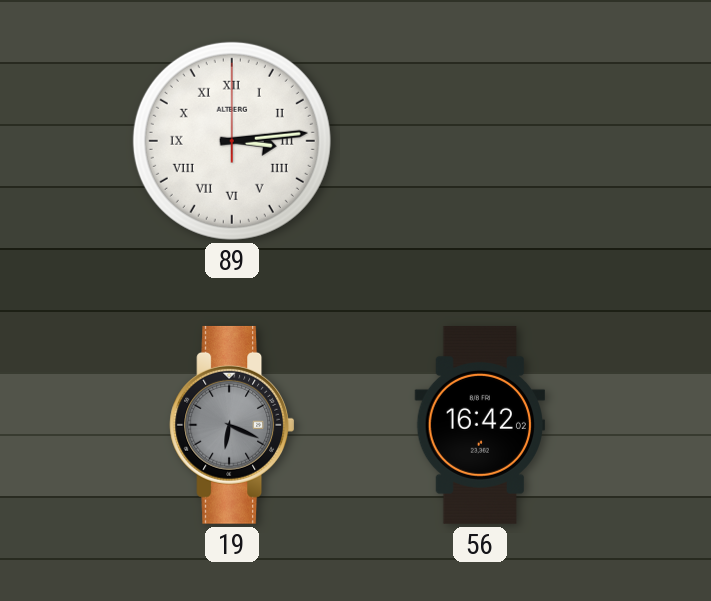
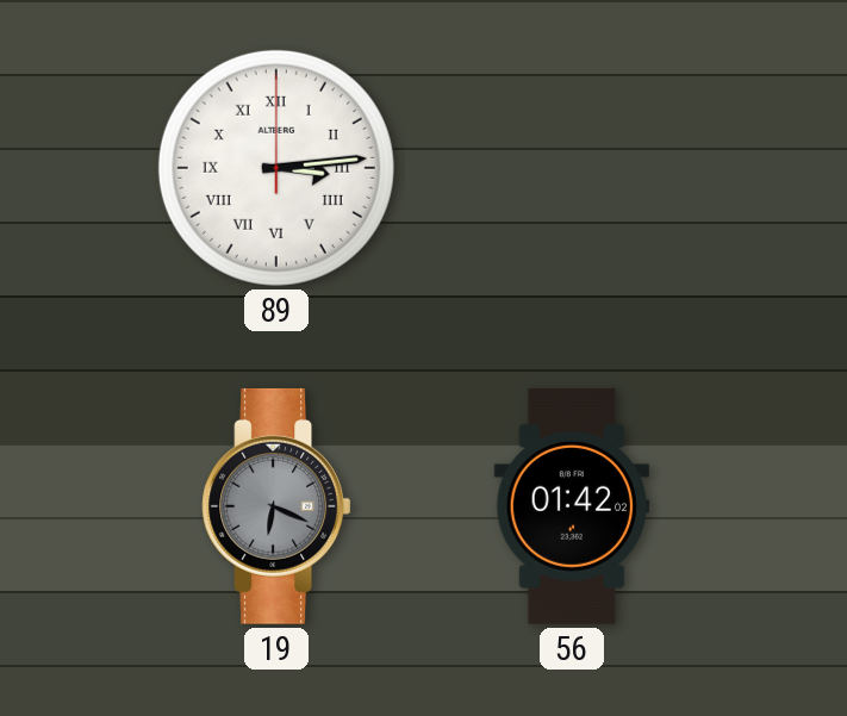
56: 16:42 -> 01:42 (571, 506)
